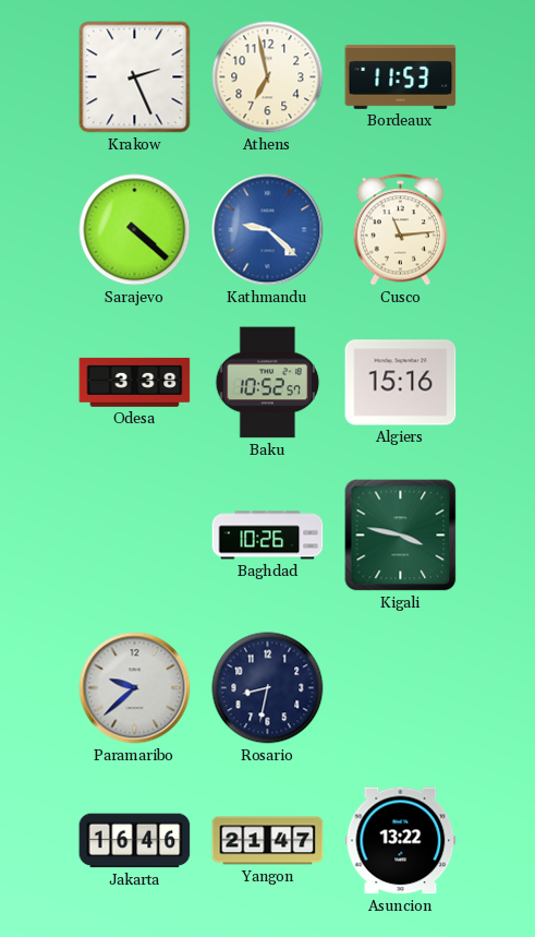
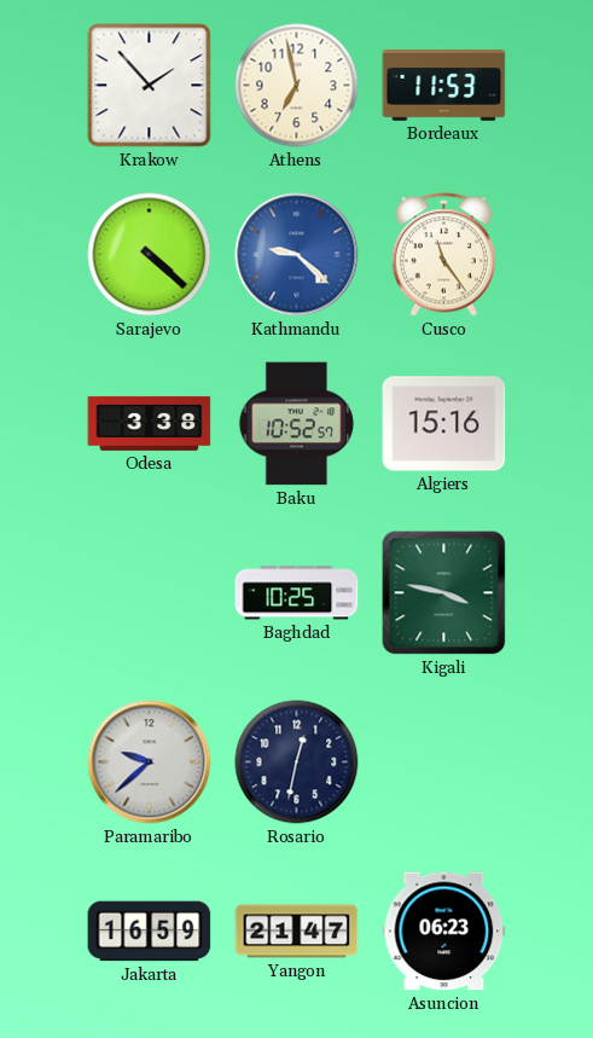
Krakow: 2:26 -> 1:53 (150, 86)
Cusco: 11:14 -> 11:24 (443, 255)
Baghdad: 10:26 -> 10:25 (297, 593)
Rosario: 8:32 -> 12:32 (297, 762)
Jakarta: 16:46 -> 16:59 (150, 932)
Asuncion: 13:22 -> 06:23 (444, 932)
